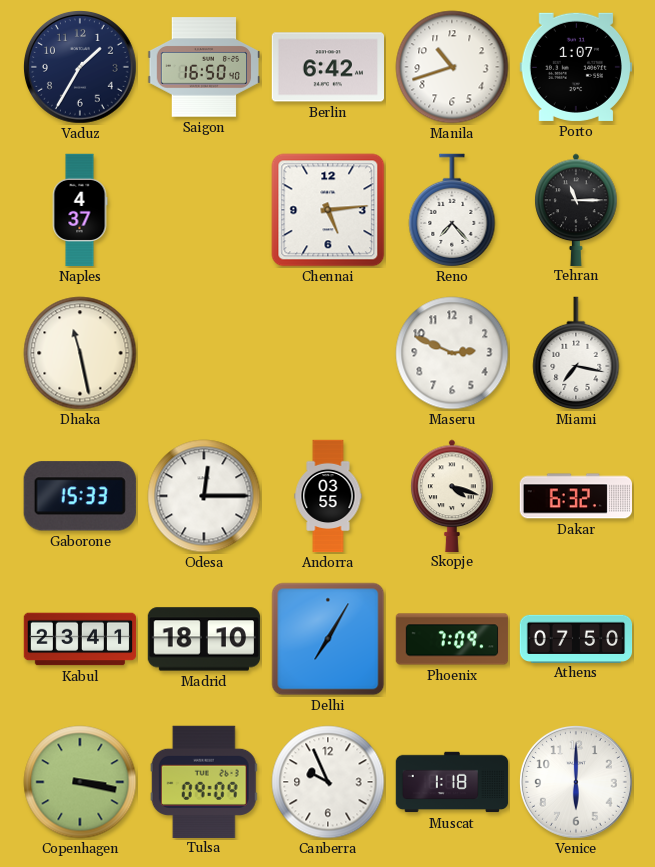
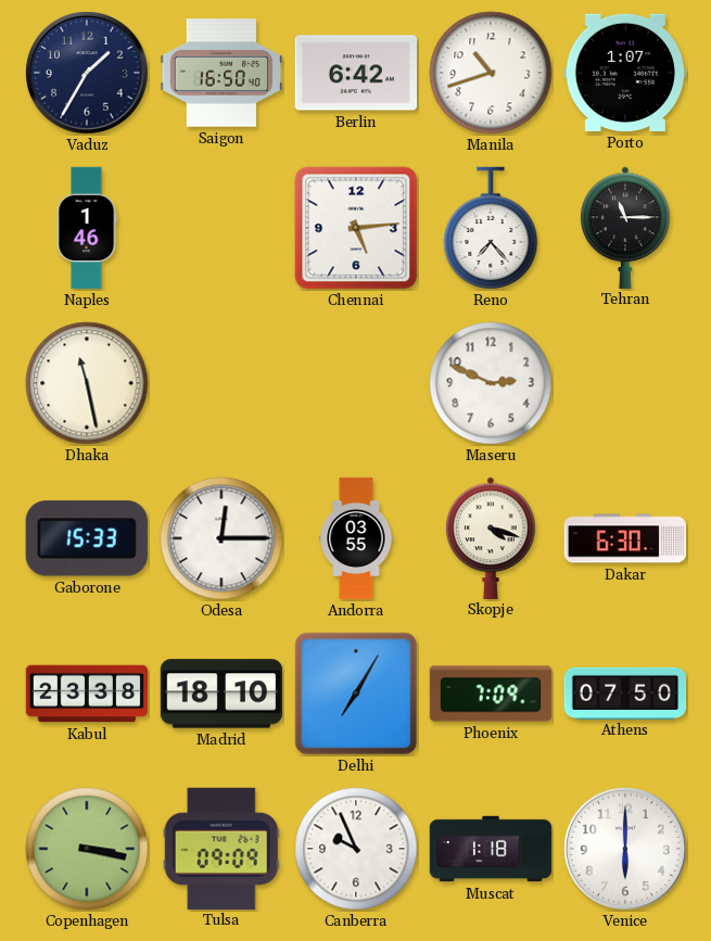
Naples: 4:37 -> 1:46 (87, 228)
Miami: 7:17 -> none (576, 353)
Dakar: 6:32 -> 6:30 (624, 538)
Kabul: 23:41 -> 23:38 (87, 694)
